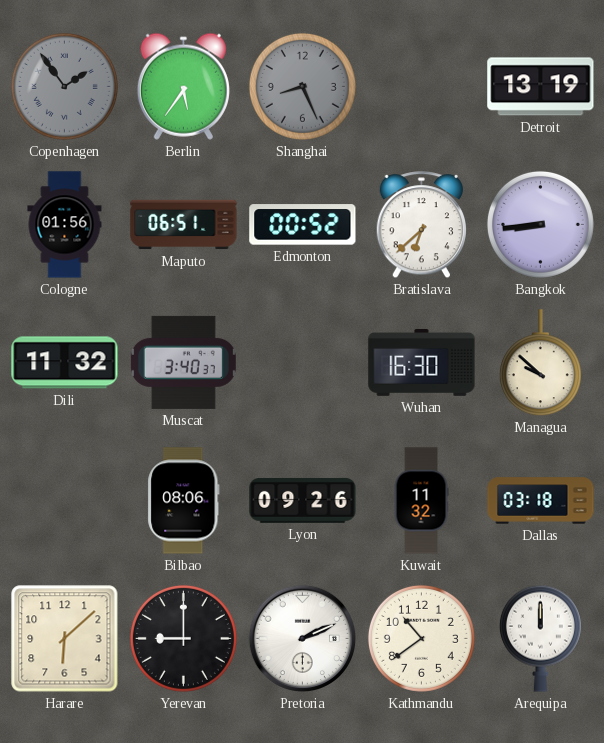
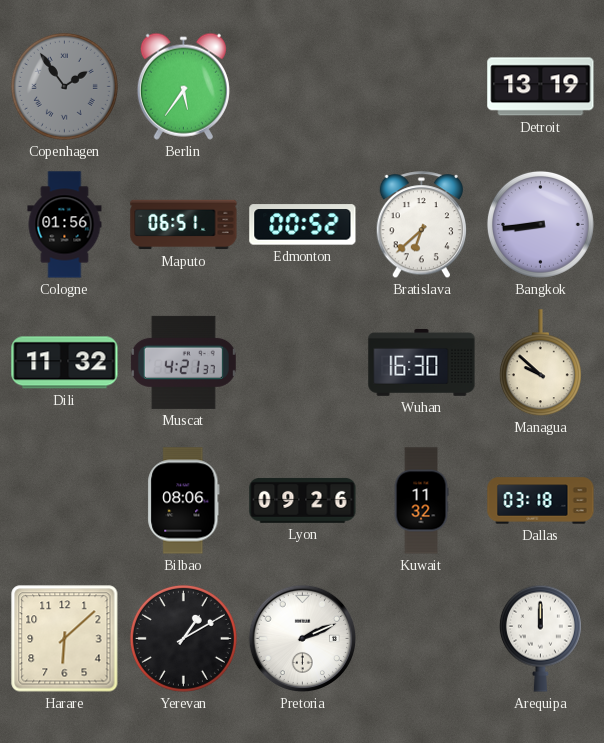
Shanghai: 8:26 -> none (302, 86)
Muscat: 3:40 -> 4:21 (183, 362)
Yerevan: 9:00 -> 1:10 (183, 638)
Kathmandu: 10:39 -> none (421, 638)
